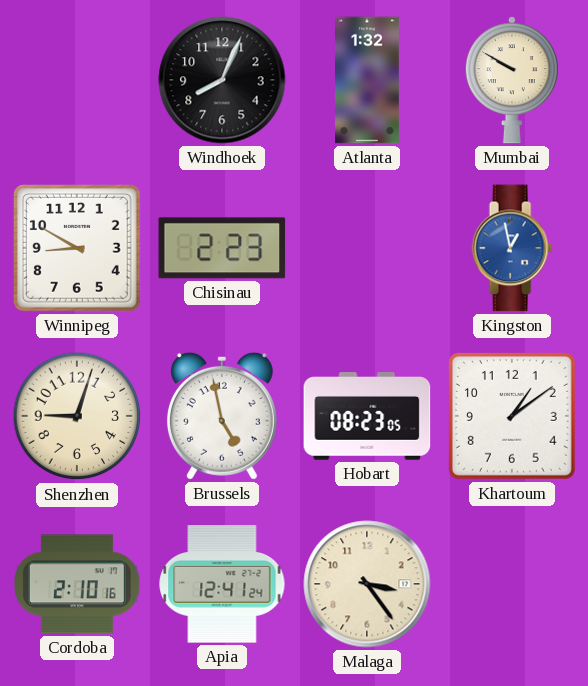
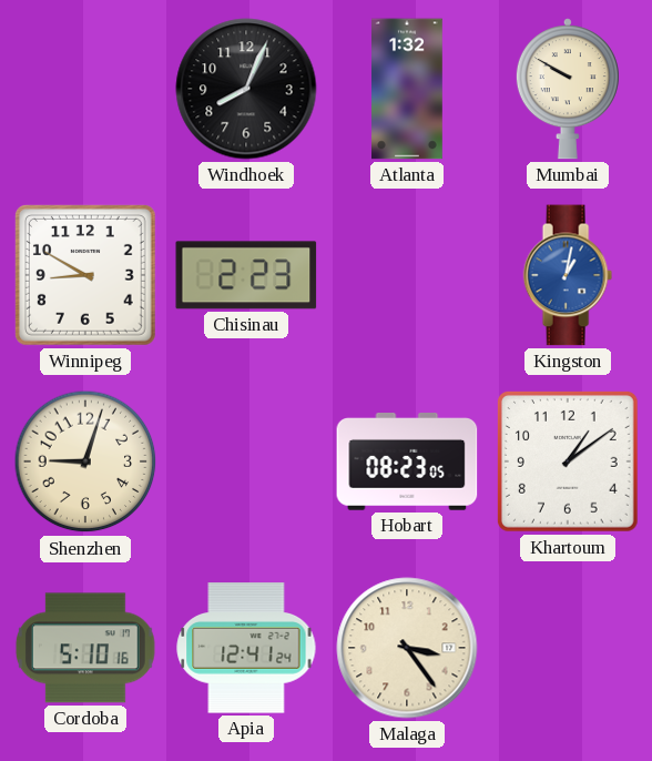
Kingston: 12:58 -> 1:02 (568, 275)
Brussels: 4:58 -> none (222, 416)
Cordoba: 2:10 -> 5:10 (85, 648)
